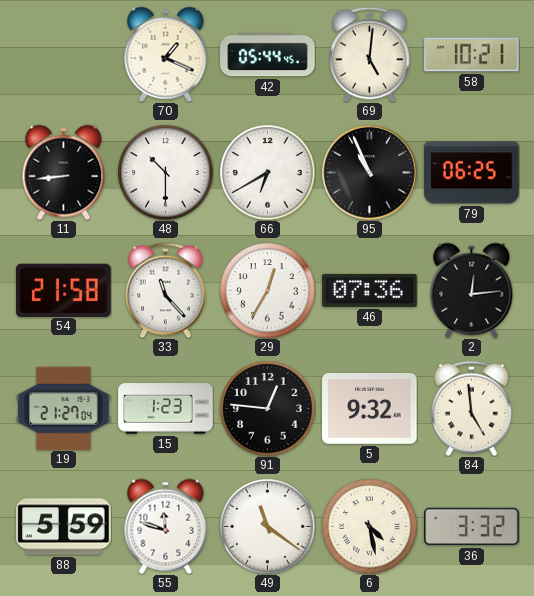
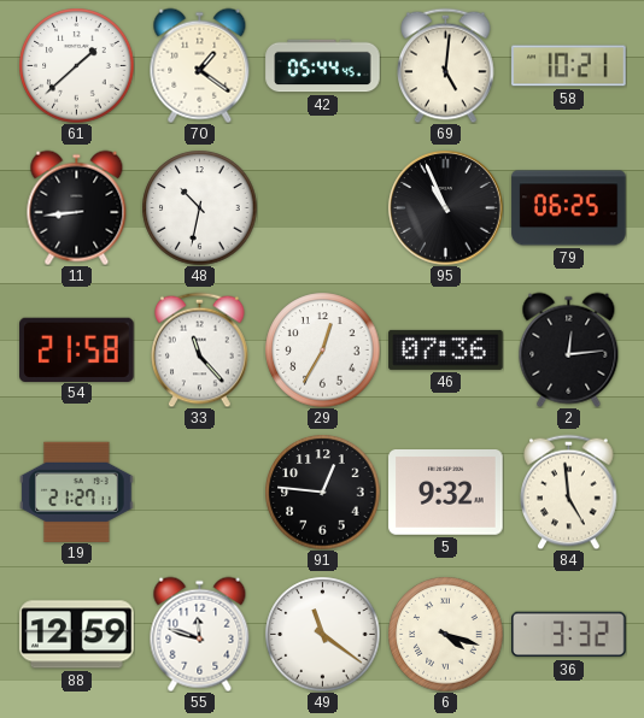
61: none -> 1:38 (76, 65)
70: 1:19 -> 1:21 (200, 65)
48: 10:30 -> 10:32 (199, 207)
66: 6:40 -> none (267, 172)
19: 21:27:04 -> 21:27:11 (77, 492)
15: 1:23 -> none (166, 409)
88: 5:59 -> 12:59 (77, 635)
6: 4:28 -> 4:18 (445, 634)
